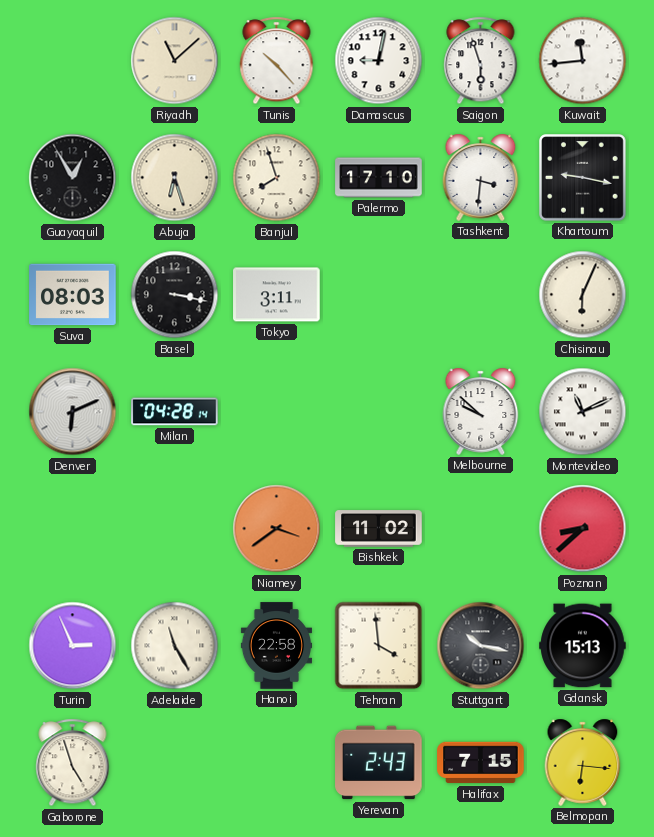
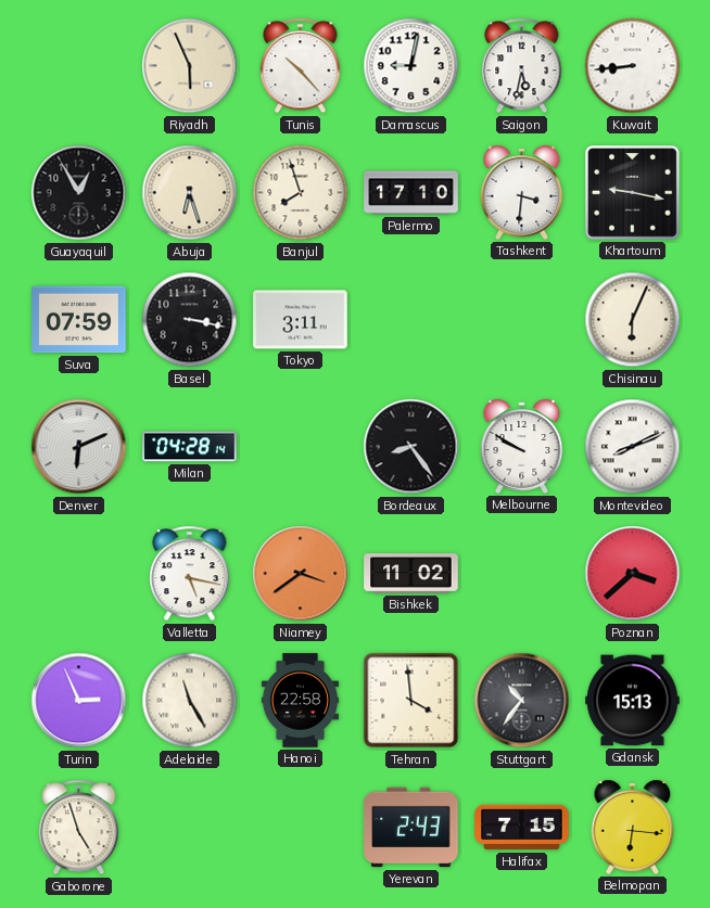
Riyadh: 11:08 -> 5:56 (190, 66)
Saigon: 5:57 -> 5:32 (522, 66)
Kuwait: 11:44 -> 8:44 (633, 66)
Suva: 08:03 -> 07:59 (79, 320)
Bordeaux: none -> 8:24 (411, 447)
Melbourne: 9:52 -> 9:50 (522, 446)
Montevideo: 11:11 -> 8:11 (633, 447)
Valletta: none -> 5:17 (190, 574)
Poznan: 8:38 -> 3:38 (633, 574)
Stuttgart: 10:17 -> 10:36 (522, 701)
